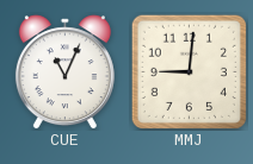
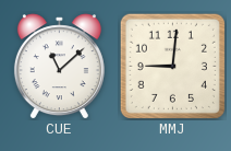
CUE: 11:04 -> 11:08 (59, 67)
